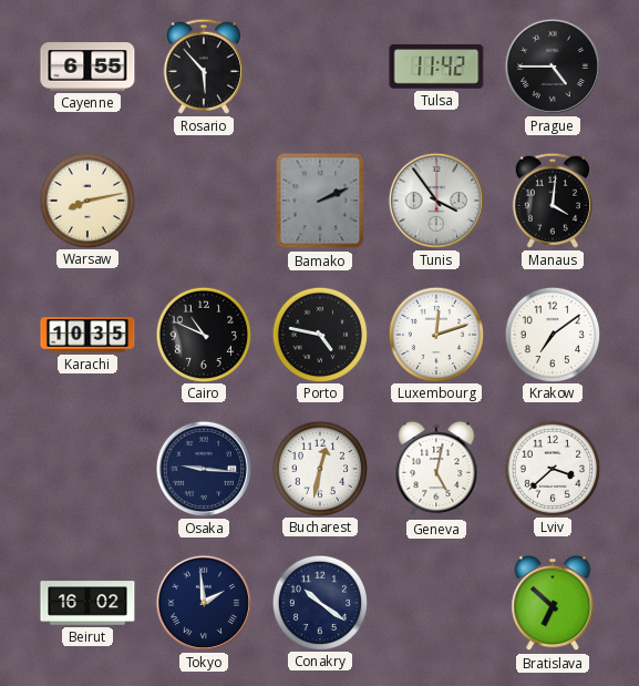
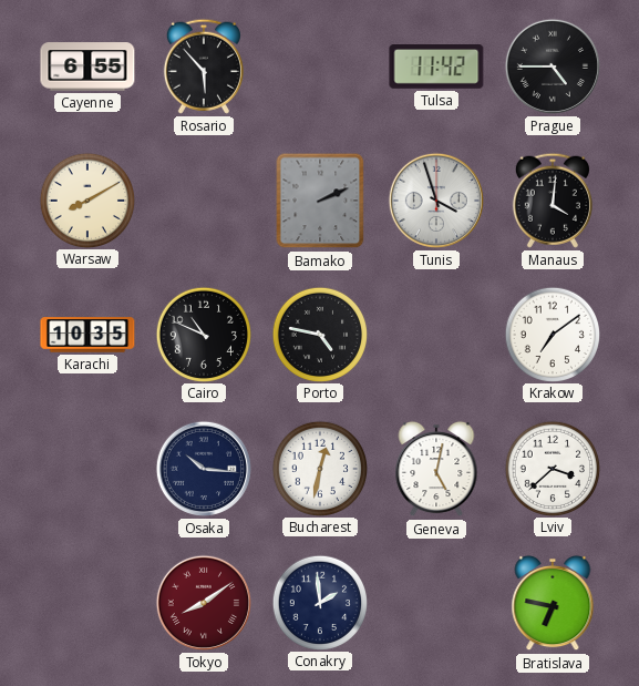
Warsaw: 8:13 -> 8:10 (86, 199)
Tunis: 3:54 -> 3:57 (436, 201)
Luxembourg: 12:12 -> none (435, 334)
Osaka: 9:16 -> 10:16 (204, 469)
Beirut: 16:02 -> none (87, 603)
Tokyo: 1:59 -> 8:09 (204, 603)
Tokyo dial: navy -> burgundy (204, 603)
Conakry: 10:21 -> 1:59 (319, 602)
Bratislava: 6:52 -> 6:47 (553, 603)
